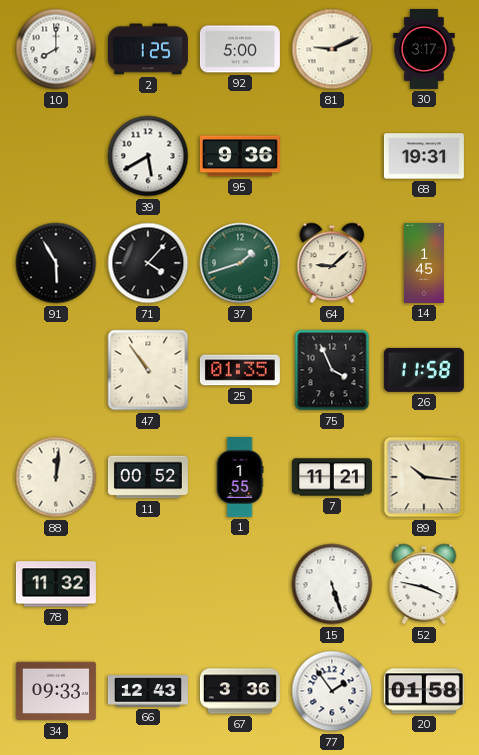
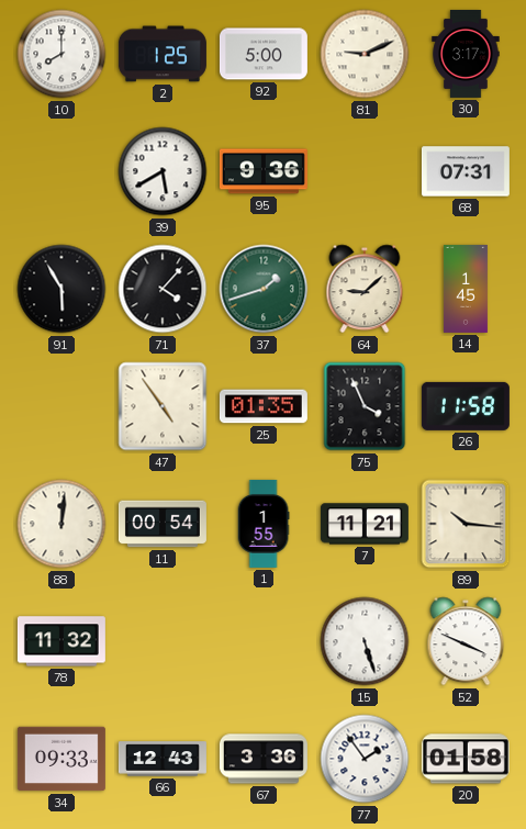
68: 19:31 -> 07:31 (466, 171)
47: 10:54 -> 4:54 (163, 406)
11: 00:52 -> 00:54 (163, 524)
52: 3:47 -> 3:49 (466, 641)
